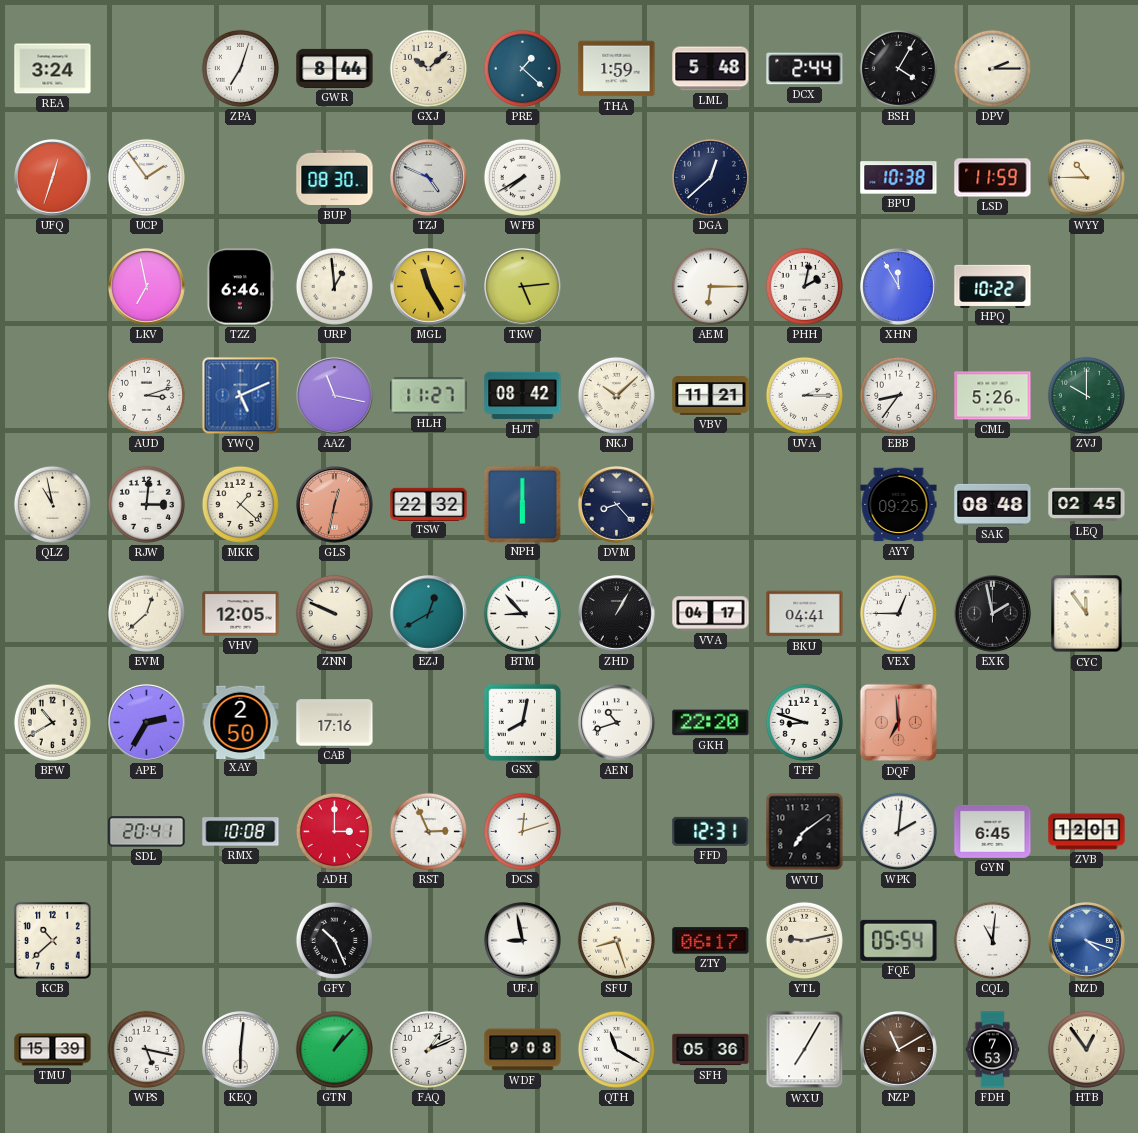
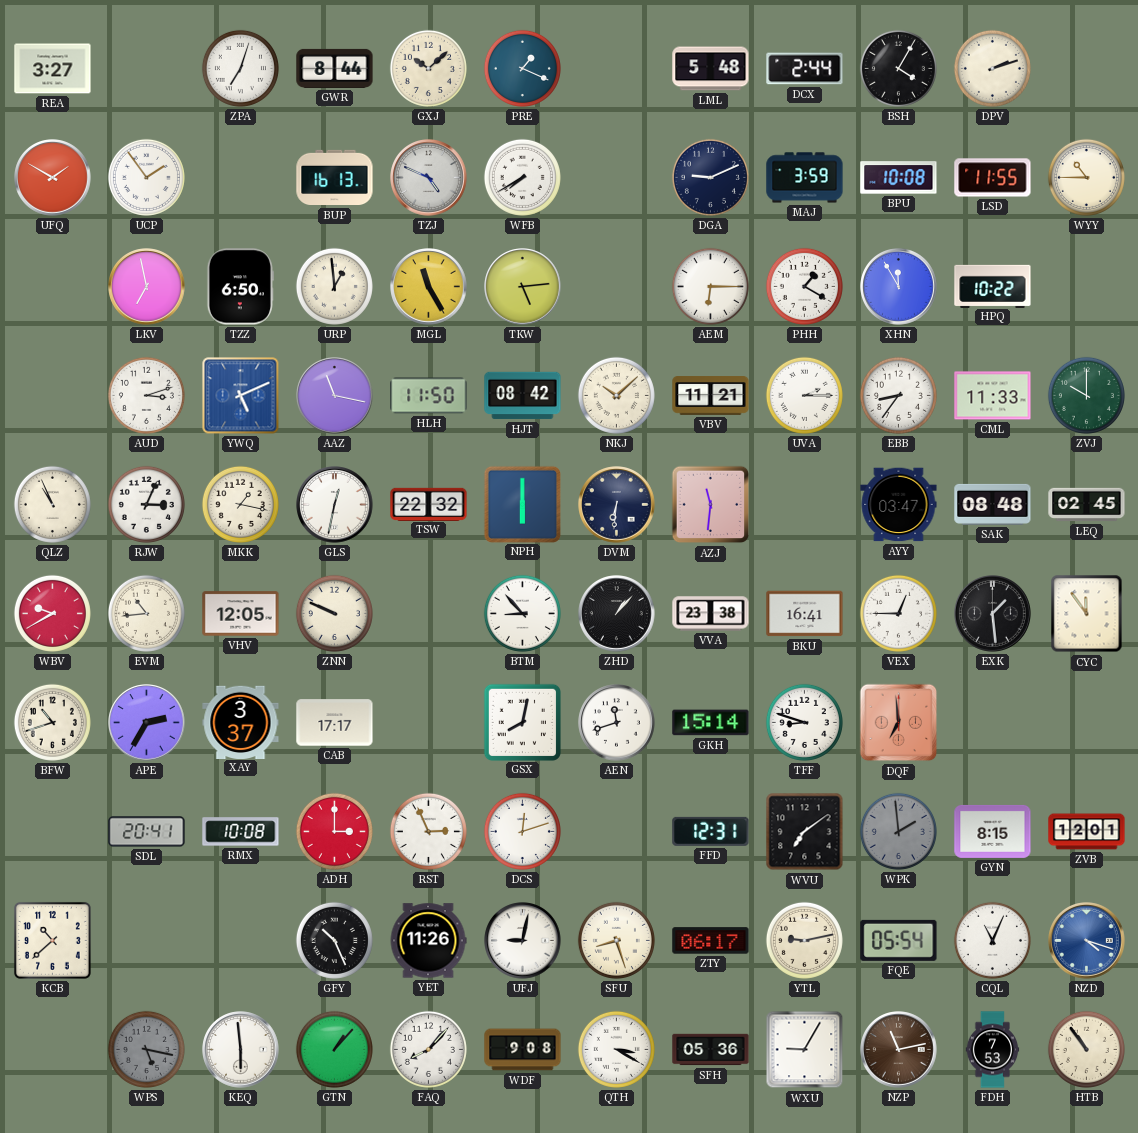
REA: 3:24 -> 3:27 (53, 69)
PRE: 1:22 -> 1:19 (522, 68)
THA: 1:59 -> none (617, 69)
DPV: 2:15 -> 2:12 (992, 68)
UFQ: 12:33 -> 1:50 (53, 178)
BUP: 08:30 -> 16:13 (335, 178)
DGA: 12:38 -> 9:11 (710, 177)
MAJ: none -> 3:59 (805, 178)
BPU: 10:38 -> 10:08 (899, 178)
LSD: 11:59 -> 11:55 (993, 178)
TZZ: 6:46 -> 6:50 (240, 287)
PHH: 2:02 -> 1:20 (804, 286)
HLH: 11:27 -> 11:50 (429, 396)
CML: 5:26 -> 11:33 (993, 396)
QLZ: 10:58 -> 10:56 (52, 504)
RJW: 3:01 -> 3:04 (146, 504)
MKK: 1:22 -> 1:17 (240, 504)
GLS dial: salmon -> white (335, 505)
DVM: 8:23 -> 6:31 (617, 505)
AZJ: none -> 11:31 (711, 505)
AYY: 09:25 -> 03:47 (899, 505)
WBV: none -> 9:40 (52, 613)
EVM: 12:38 -> 10:44 (146, 613)
EZJ: 12:40 -> none (429, 614)
ZHD: 1:05 -> 1:07 (617, 614)
VVA: 04:17 -> 23:38 (711, 614)
BKU: 04:41 -> 16:41 (805, 614)
EXK: 1:58 -> 1:29 (993, 614)
BFW: 10:40 -> 10:42 (52, 722)
XAY: 2:50 -> 3:37 (241, 722)
CAB: 17:16 -> 17:17 (335, 723)
AEN: 10:42 -> 11:42 (617, 723)
GKH: 22:20 -> 15:14 (711, 723)
WPK: 2:01 -> 1:59 (898, 831)
WPK dial: white -> grey (898, 831)
GYN: 6:45 -> 8:15 (993, 831)
YET: none -> 11:26 (428, 941)
UFJ: 8:58 -> 9:02 (523, 941)
CQL: 11:01 -> 11:04 (992, 940)
TMU: 15:39 -> none (53, 1050)
WPS dial: white -> grey (146, 1049)
KEQ: 6:01 -> 5:59 (241, 1050)
FAQ: 1:11 -> 8:07 (428, 1049)
QTH: 11:20 -> 3:20 (616, 1049)
WXU: 7:05 -> 9:05 (805, 1050)
NZP: 11:10 -> 11:13 (899, 1050)
HTB: 12:54 -> 10:54 (1086, 1049)
